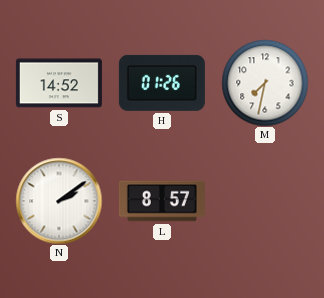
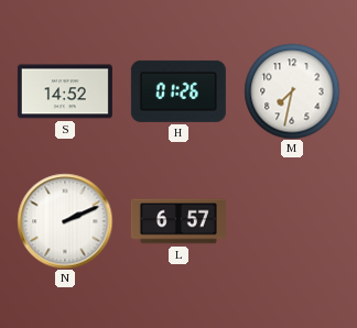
N: 2:09 -> 2:11 (65, 221)
L: 8:57 -> 6:57 (178, 221)
